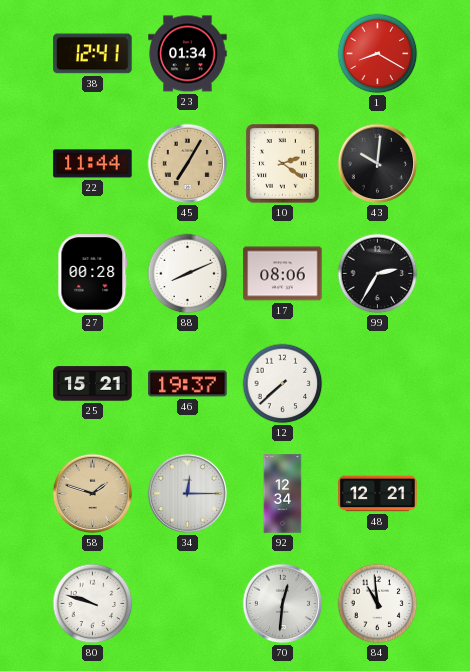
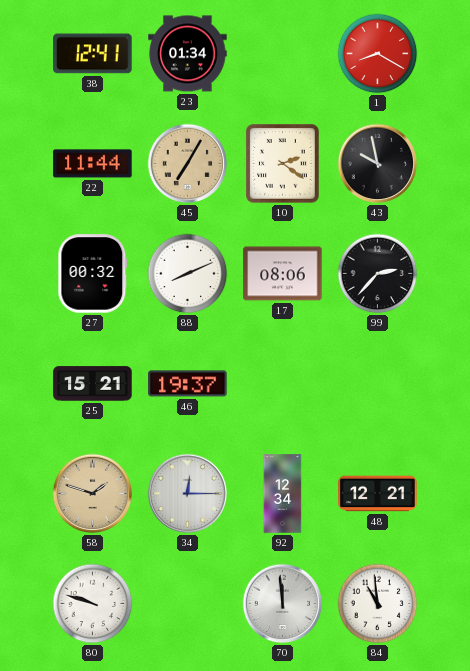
43: 10:01 -> 9:58 (378, 164)
27: 00:28 -> 00:32 (93, 274)
99: 2:35 -> 2:37 (378, 274)
12: 7:38 -> none (283, 384)
70: 12:31 -> 11:59 (283, 604)
